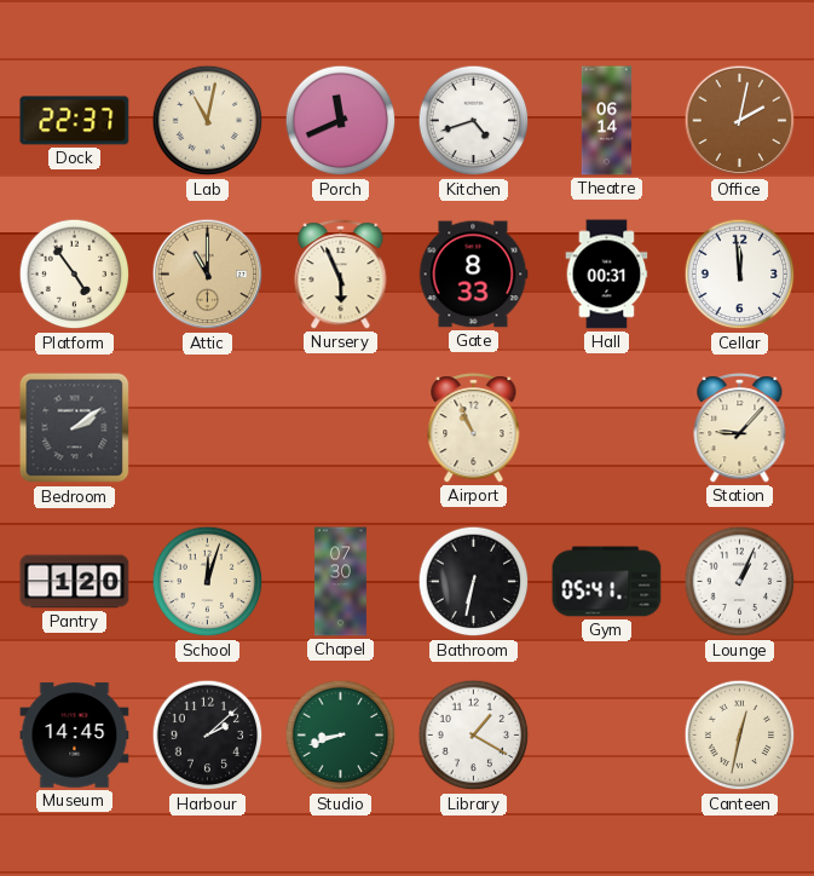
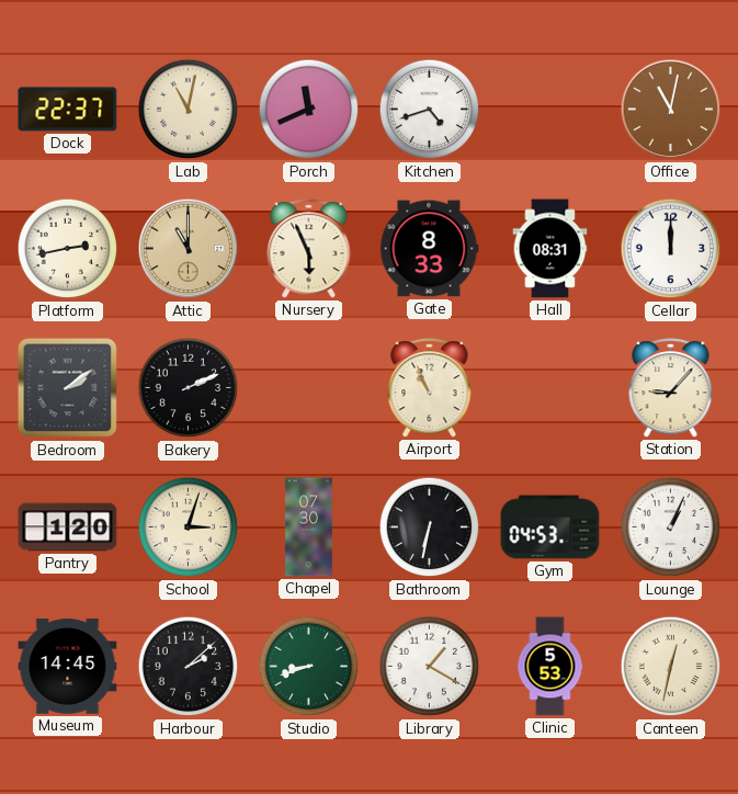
Theatre: 06:14 -> none (607, 121)
Office: 2:02 -> 11:02 (671, 110)
Platform: 4:54 -> 2:43 (68, 249)
Hall: 00:31 -> 08:31 (550, 249)
Cellar: 11:59 -> 12:00 (671, 249)
Bakery: none -> 2:11 (189, 388)
School: 12:03 -> 3:03 (189, 528)
Gym: 05:41 -> 04:53 (550, 528)
Clinic: none -> 5:53 (550, 667)
